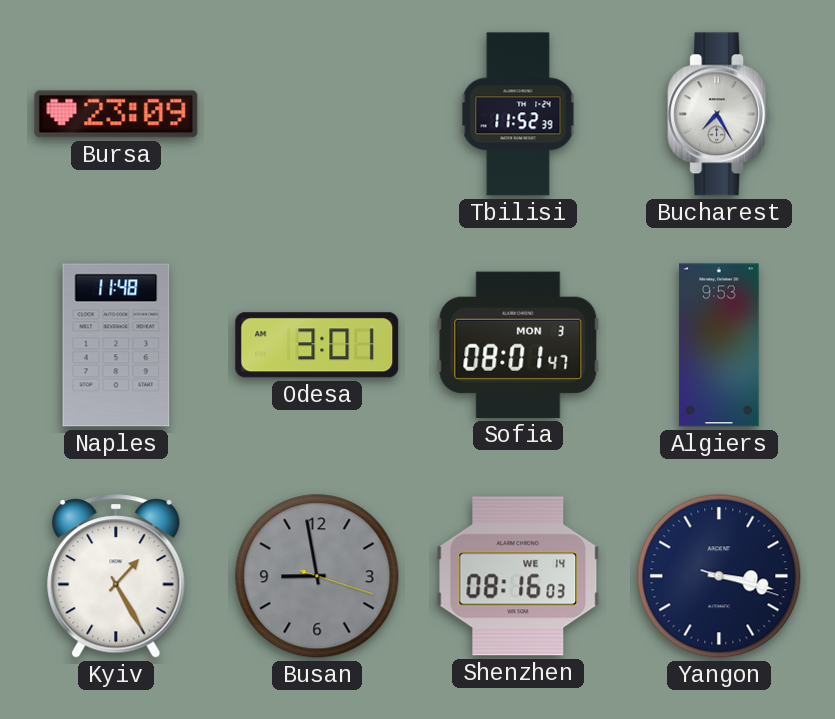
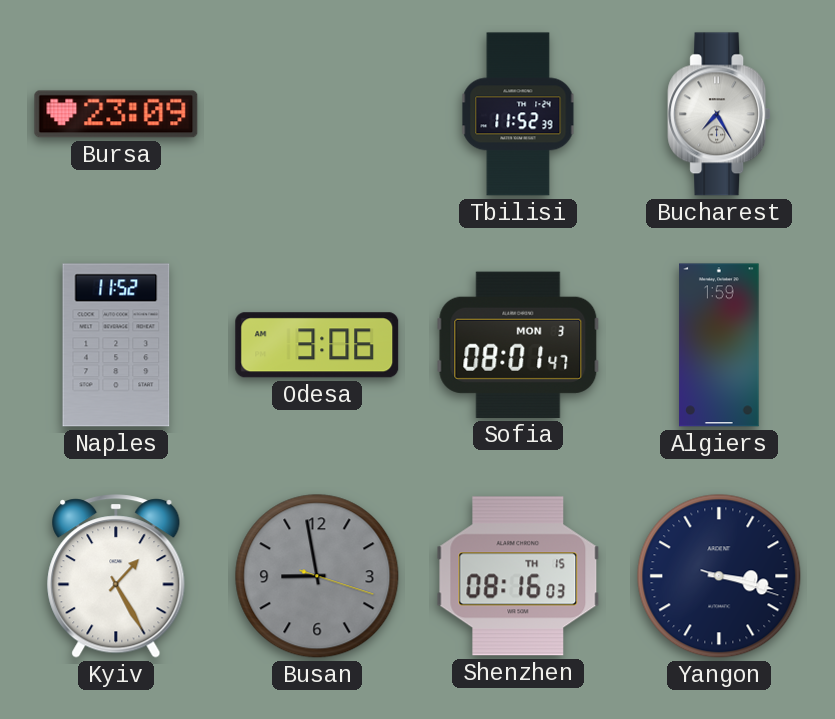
Naples: 11:48 -> 11:52 (116, 345)
Odesa: 3:01 -> 3:06 (317, 345)
Algiers: 9:53 -> 1:59 (719, 345)
Shenzhen date: WE 14 -> TH 15 (518, 576)
